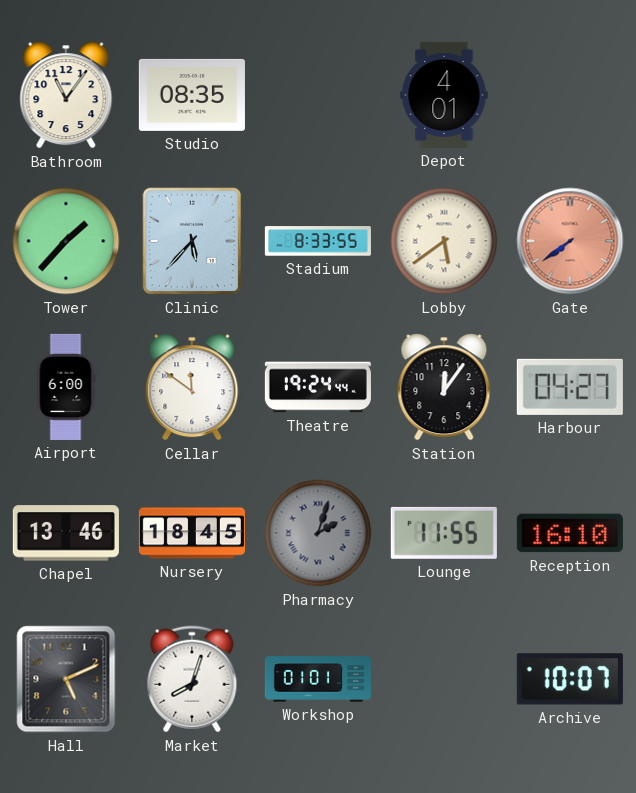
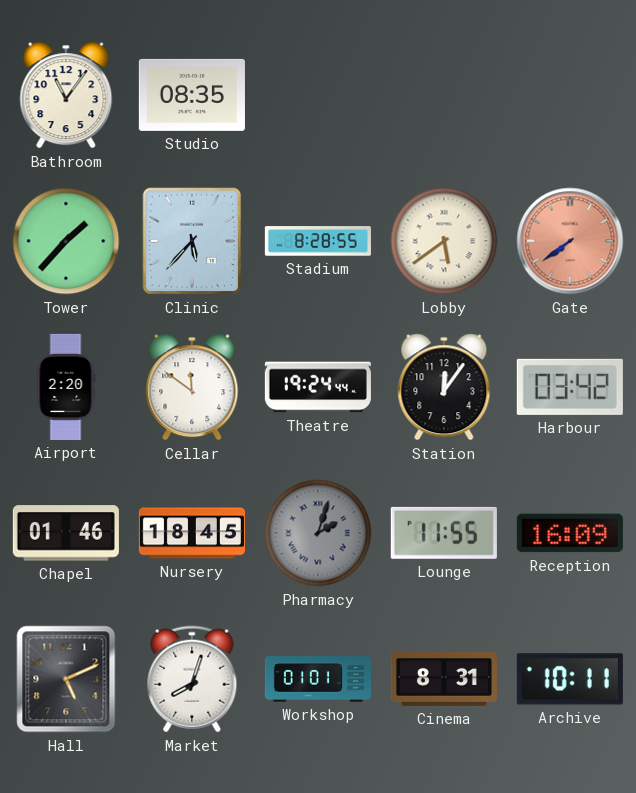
Depot: 4:01 -> none (444, 95)
Stadium: 8:33 -> 8:28 (318, 241)
Airport: 6:00 -> 2:20 (66, 387)
Harbour: 04:27 -> 03:42 (570, 387)
Chapel: 13:46 -> 01:46 (66, 533)
Reception: 16:10 -> 16:09 (570, 533)
Cinema: none -> 8:31 (444, 680)
Archive: 10:07 -> 10:11 (570, 679)
